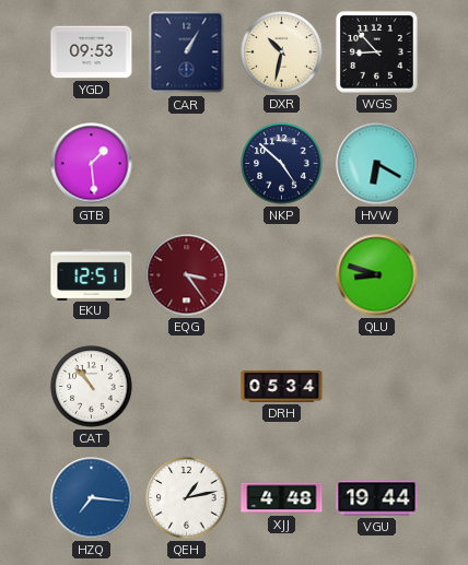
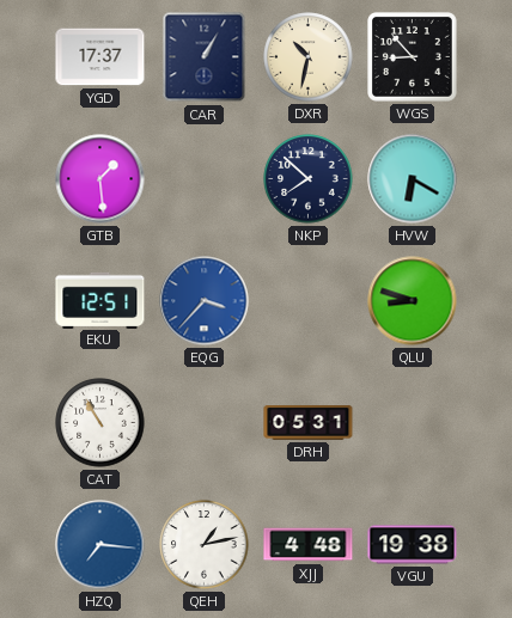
YGD: 09:53 -> 17:37 (100, 57)
NKP: 4:52 -> 7:52 (309, 179)
EQG: 3:24 -> 3:37 (205, 301)
EQG dial: burgundy -> blue (205, 301)
CAT: 10:53 -> 10:55 (100, 423)
DRH: 05:34 -> 05:31 (309, 423)
VGU: 19:44 -> 19:38 (413, 545)
